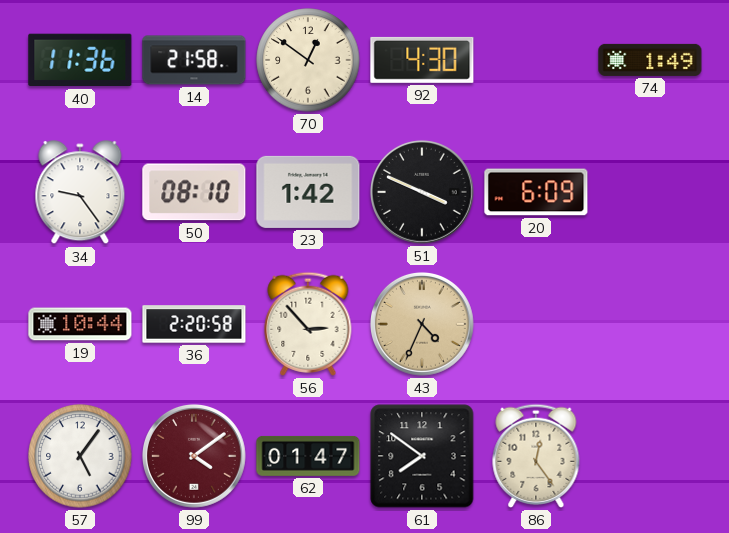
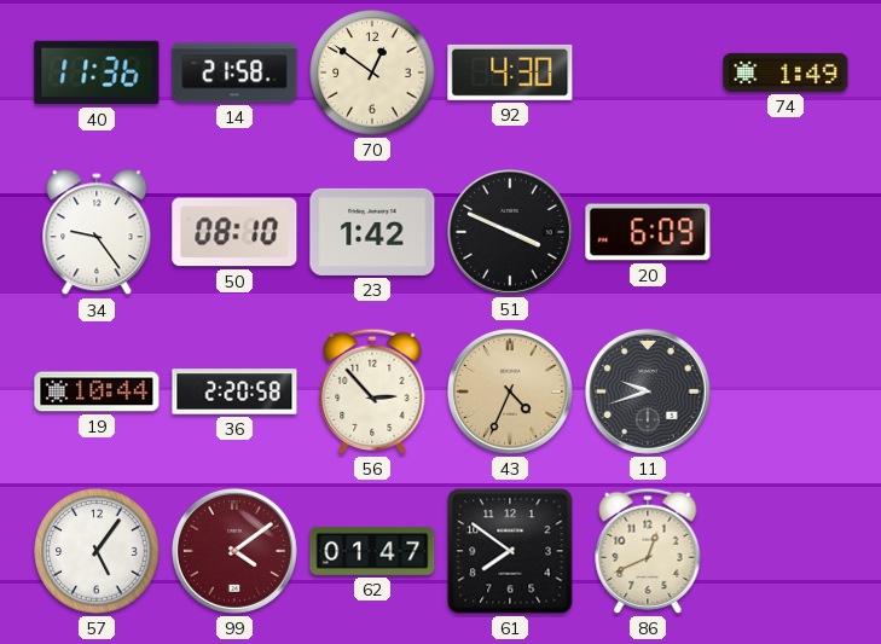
11: none -> 9:42 (648, 391)
86: 12:24 -> 12:41 (648, 551)
